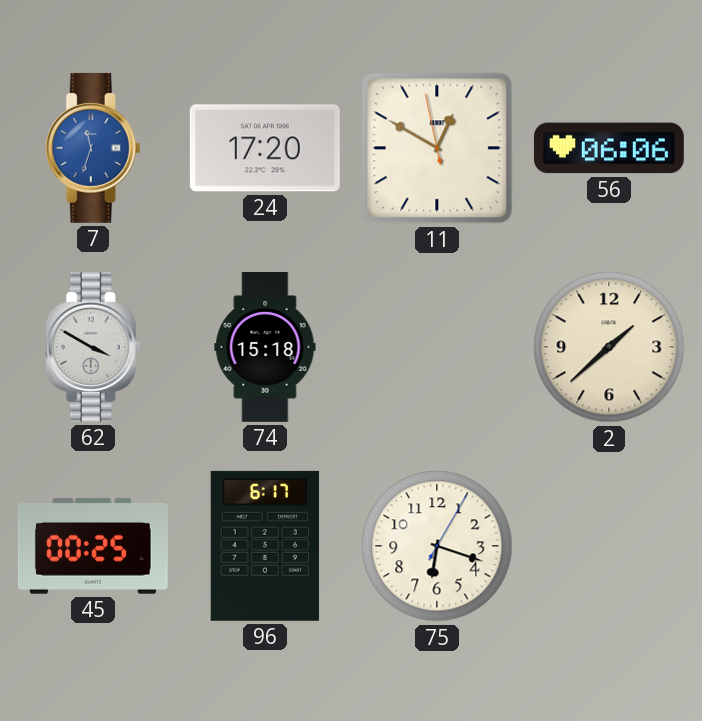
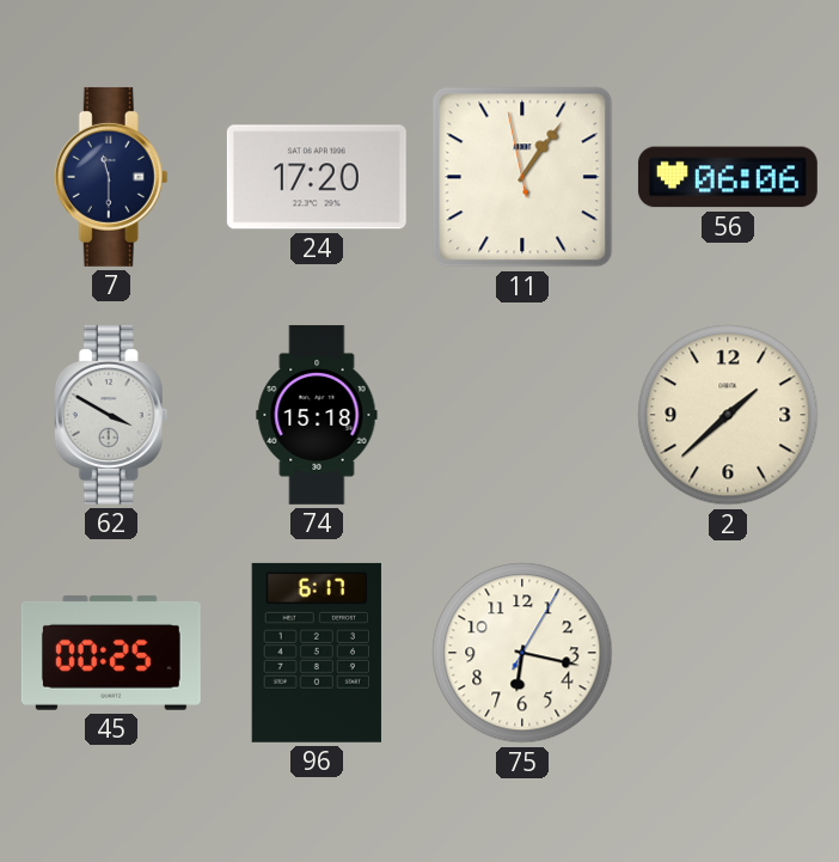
7: 11:33 -> 11:30 (111, 177)
7 dial: blue -> navy (111, 177)
11: 12:49 -> 1:05 (522, 177)
75: 6:18 -> 6:17 (522, 653)
